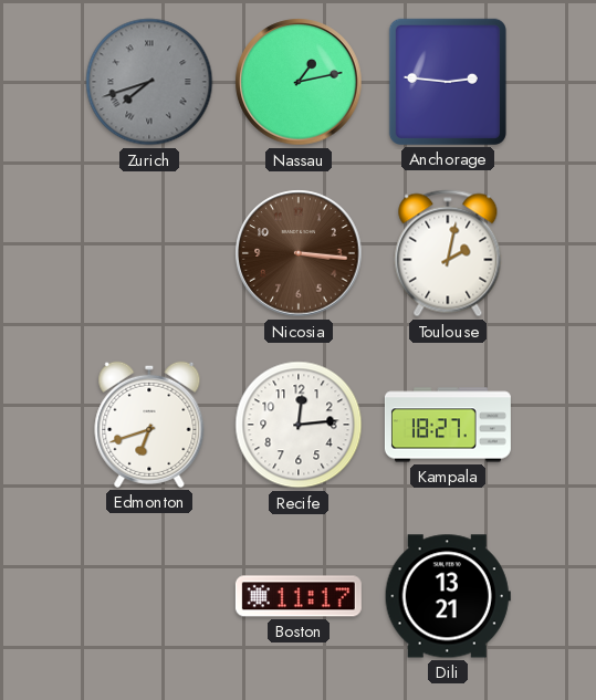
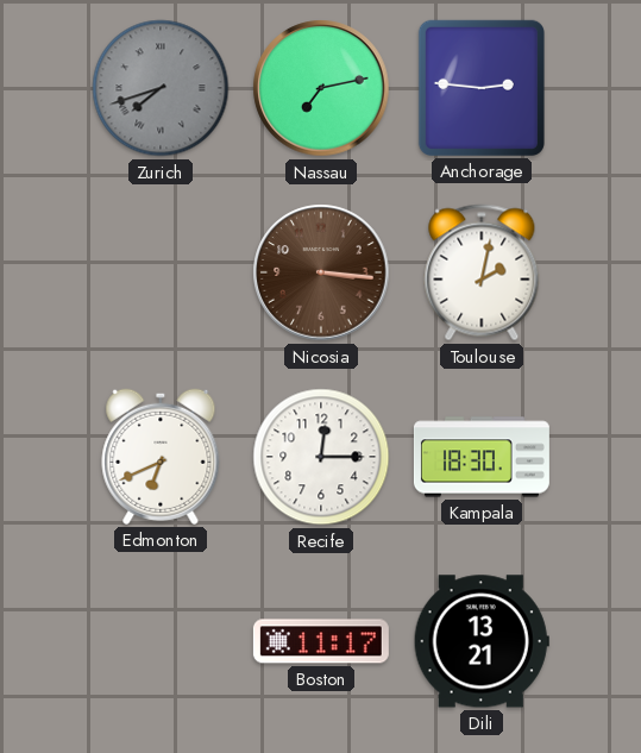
Nassau: 1:13 -> 7:13 (321, 88)
Edmonton: 6:42 -> 6:41 (161, 457)
Recife: 12:14 -> 12:15 (321, 457)
Kampala: 18:27 -> 18:30 (482, 457)
